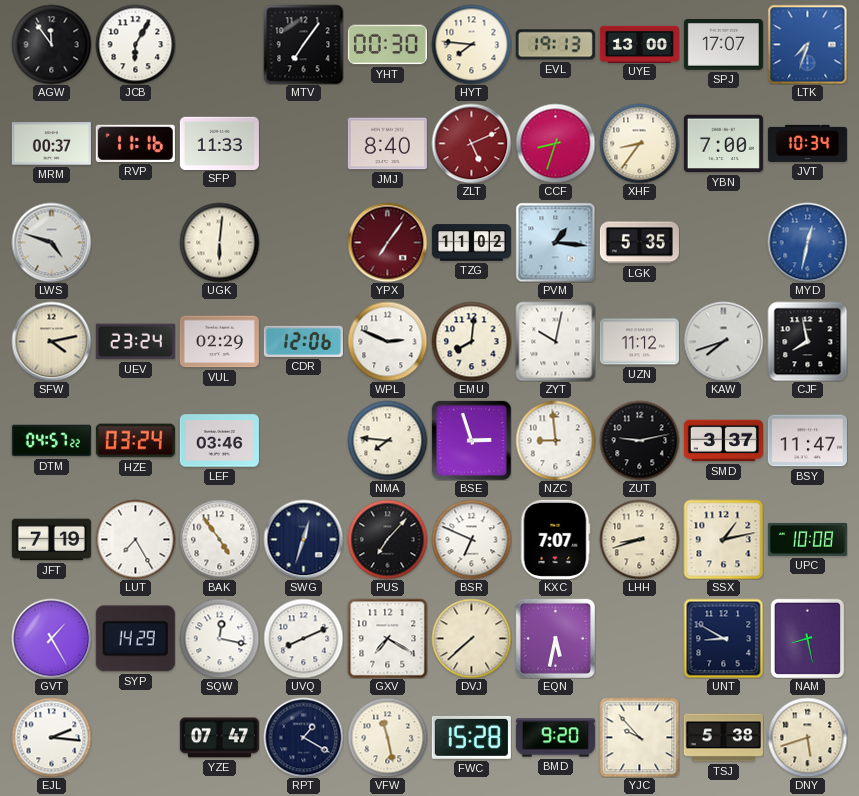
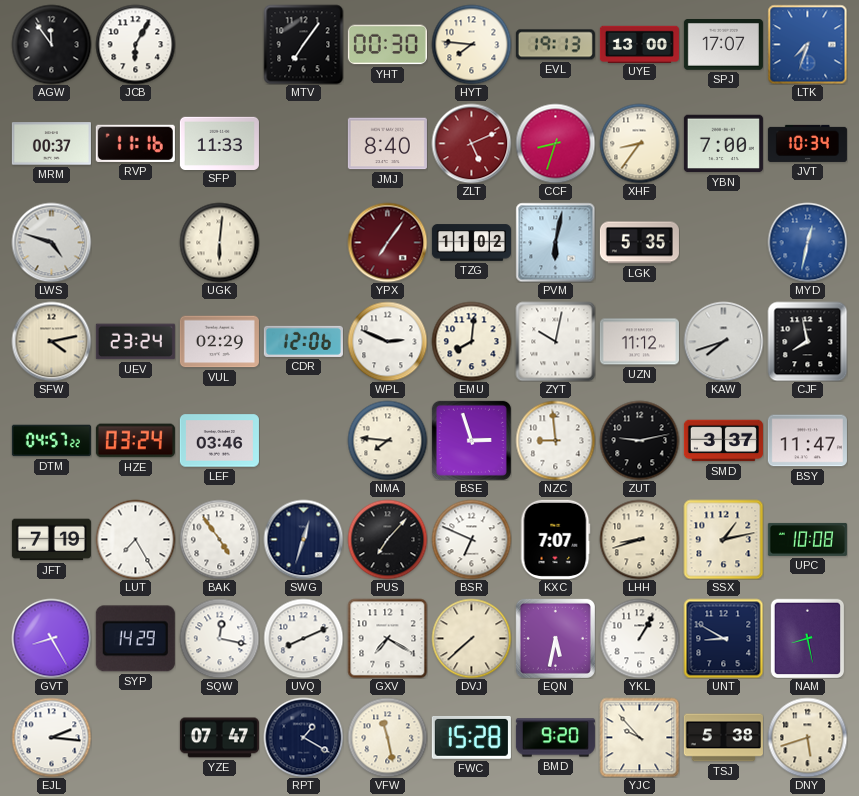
PVM: 1:16 -> 6:02 (555, 242)
GVT: 1:25 -> 8:25 (51, 638)
YKL: none -> 1:05 (639, 638)
